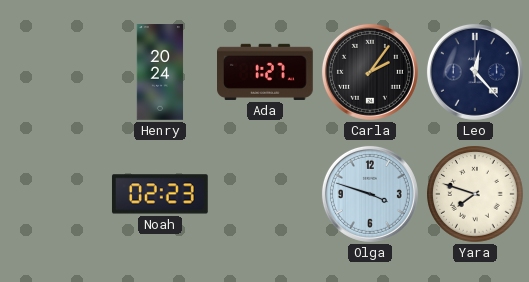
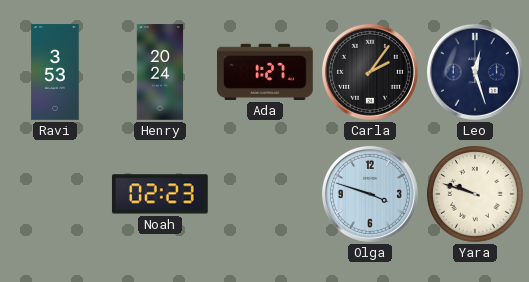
Ravi: none -> 3:53 (55, 72)
Leo: 12:23 -> 12:27 (475, 72)
Yara: 7:48 -> 9:48 (475, 194)
